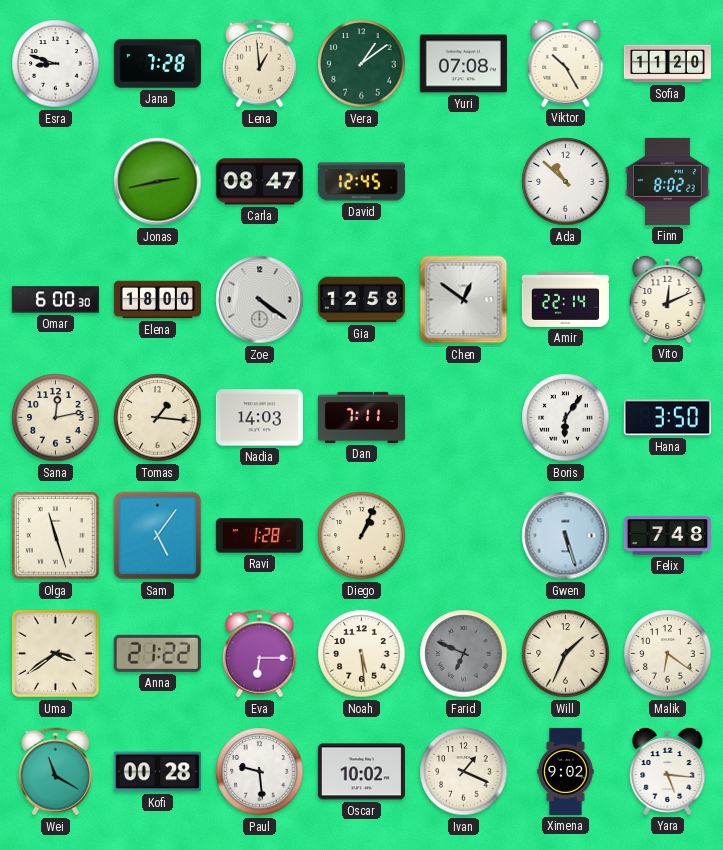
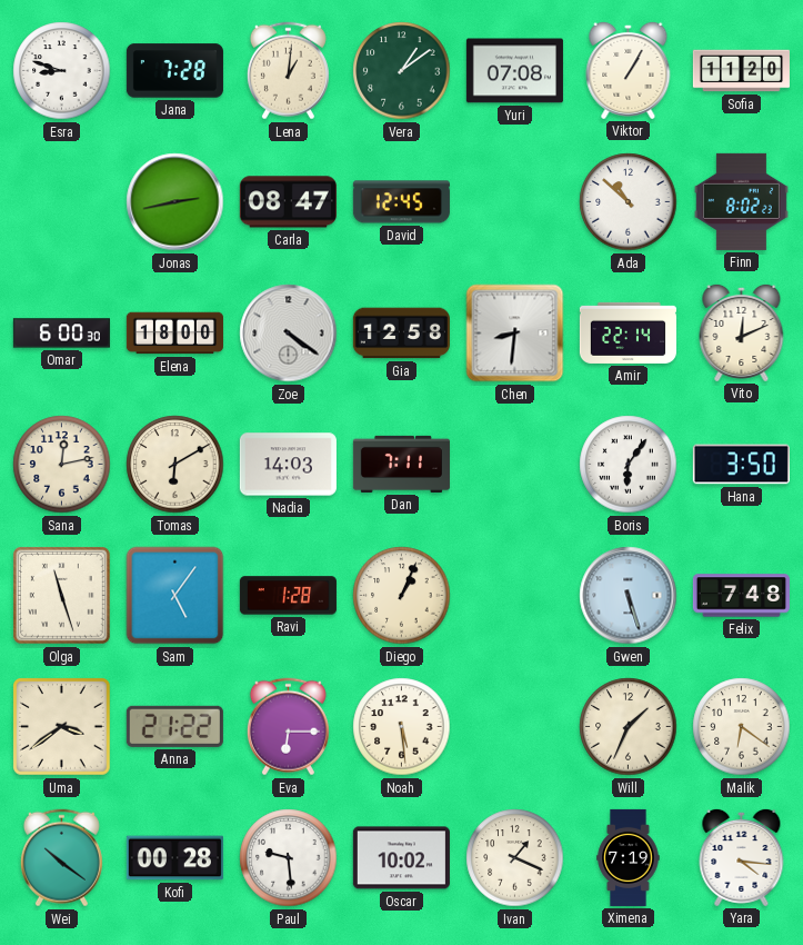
Lena: 12:59 -> 1:01 (288, 71)
Viktor: 10:25 -> 1:05 (629, 70)
Chen: 12:51 -> 8:31 (515, 334)
Tomas: 1:16 -> 6:10 (175, 465)
Farid: 6:49 -> none (464, 654)
Wei: 11:20 -> 10:21 (61, 858)
Ximena: 9:02 -> 7:19 (629, 857)
Yara: 5:16 -> 4:16 (742, 857)
